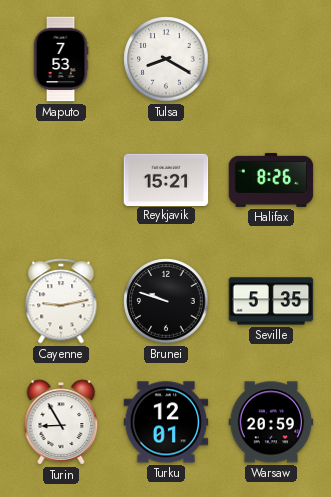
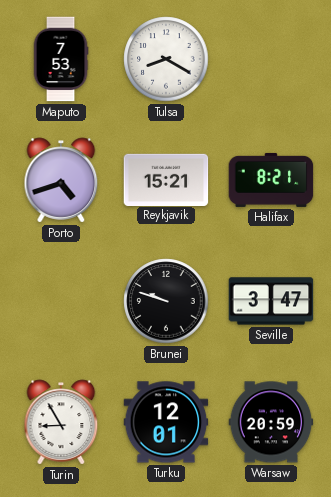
Porto: none -> 4:42 (61, 180)
Halifax: 8:26 -> 8:21 (271, 180)
Cayenne: 9:13 -> none (61, 301)
Seville: 5:35 -> 3:47 (271, 301)
